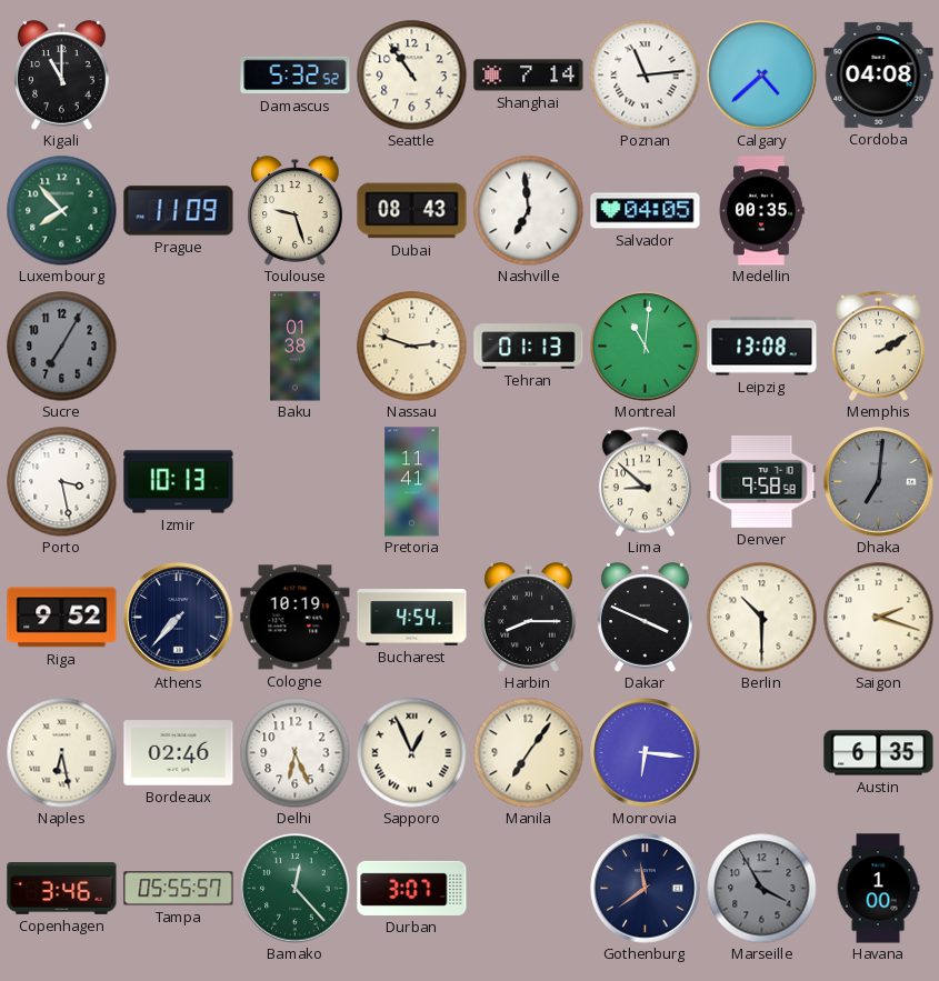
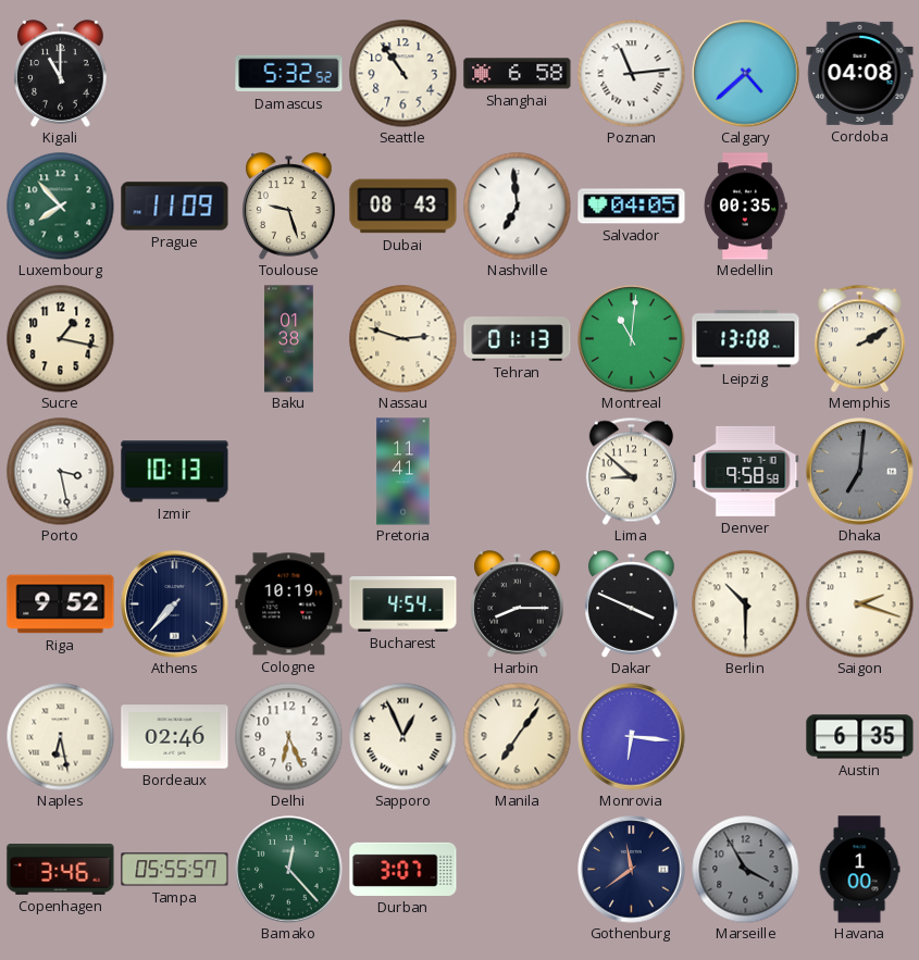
Shanghai: 7:14 -> 6:58 (518, 74)
Sucre: 7:05 -> 1:17 (61, 339)
Sucre dial: grey -> cream (61, 339)
